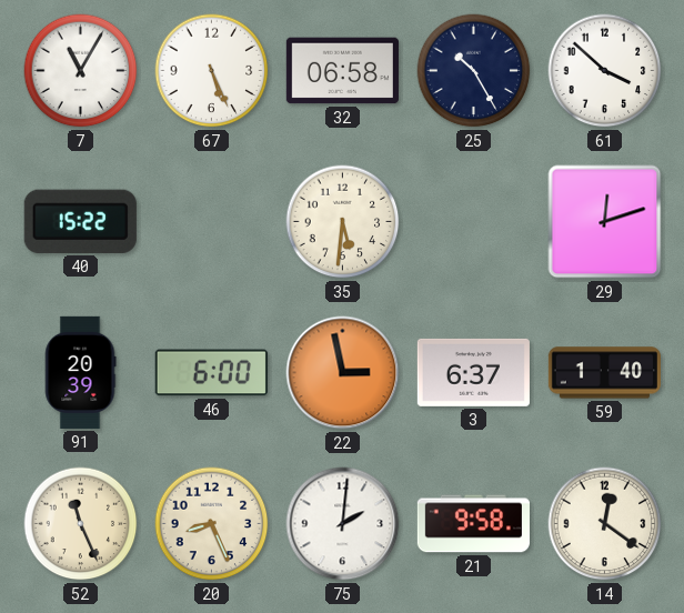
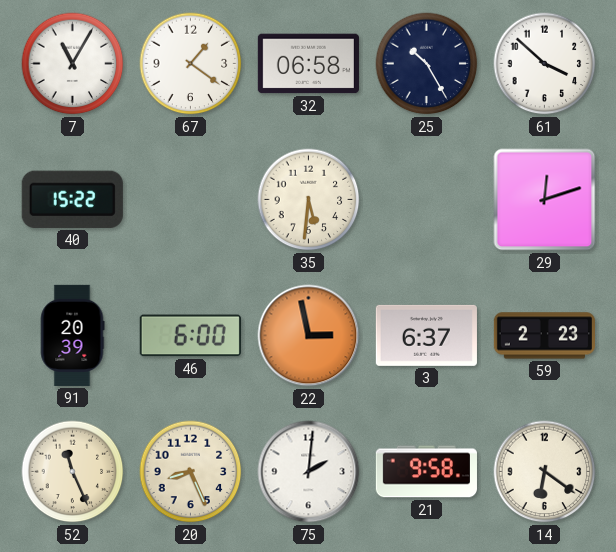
67: 5:26 -> 1:21 (191, 64)
59: 1:40 -> 2:23 (544, 336)
14: 12:21 -> 6:21 (545, 472)
